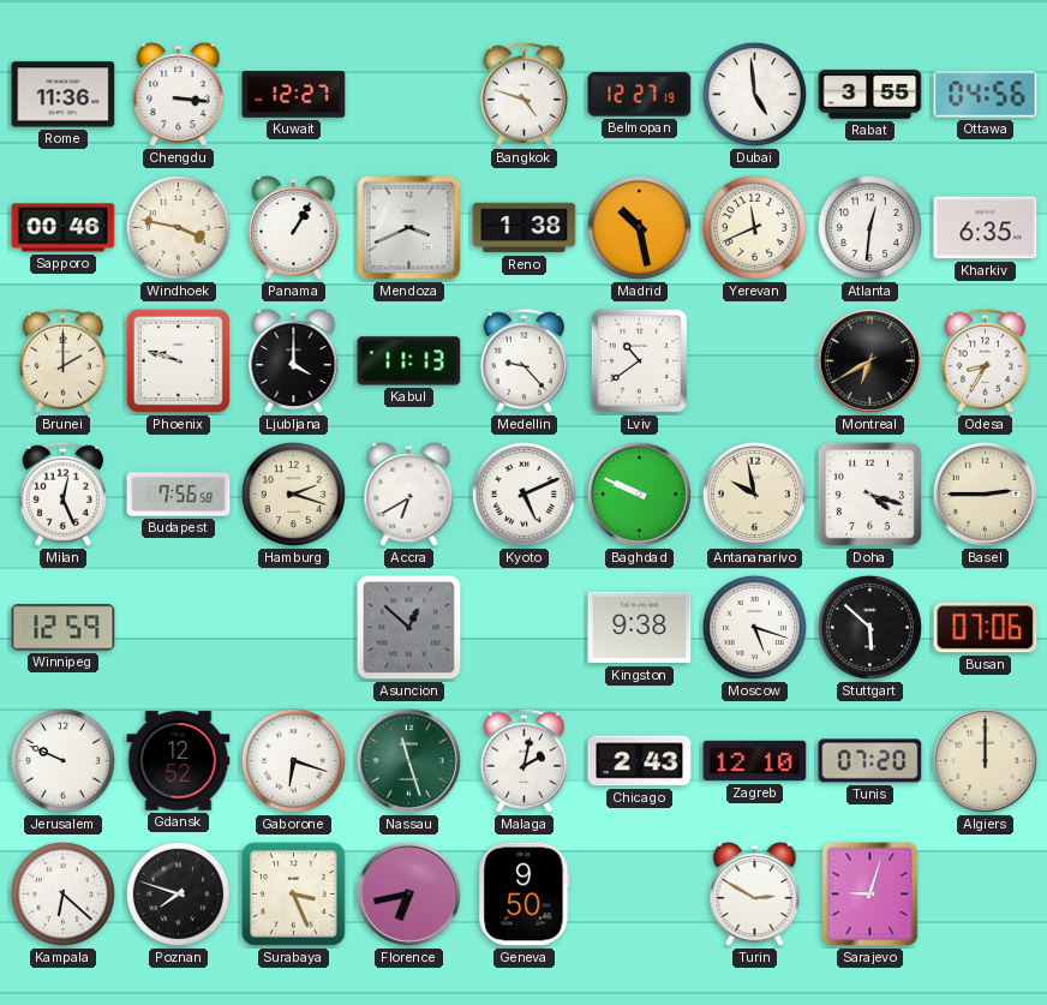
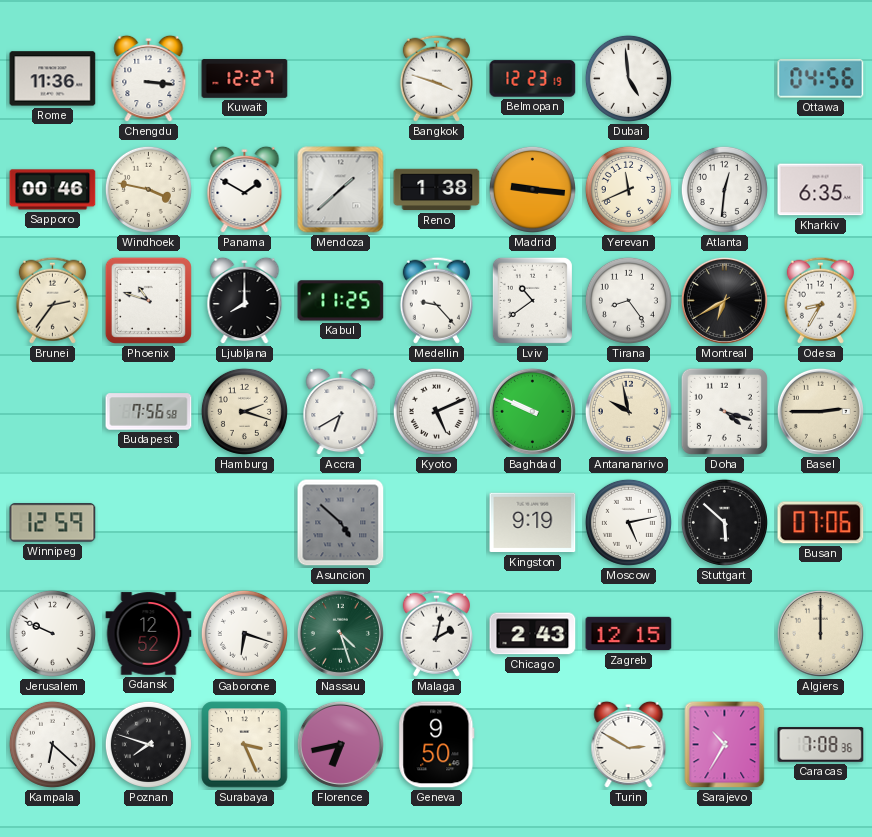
Bangkok: 4:48 -> 3:48 (436, 78)
Belmopan: 12:27 -> 12:23 (533, 79)
Rabat: 3:55 -> none (870, 95)
Panama: 1:05 -> 1:50 (245, 190)
Mendoza: 3:41 -> 1:38 (341, 190)
Madrid: 10:28 -> 9:16 (532, 189)
Brunei: 2:00 -> 2:36 (52, 300)
Phoenix: 9:48 -> 10:48 (148, 300)
Ljubljana: 4:00 -> 8:00 (245, 301)
Kabul: 11:13 -> 11:25 (341, 301)
Tirana: none -> 8:24 (628, 300)
Milan: 12:26 -> none (62, 493)
Asuncion: 12:52 -> 4:52 (341, 523)
Kingston: 9:38 -> 9:19 (533, 523)
Moscow: 5:18 -> 5:13 (628, 522)
Nassau: 11:27 -> 4:27 (340, 633)
Zagreb: 12:10 -> 12:15 (629, 634)
Tunis: 07:20 -> none (870, 761)
Sarajevo: 9:03 -> 10:35 (725, 745)
Caracas: none -> 7:08 (821, 745)
